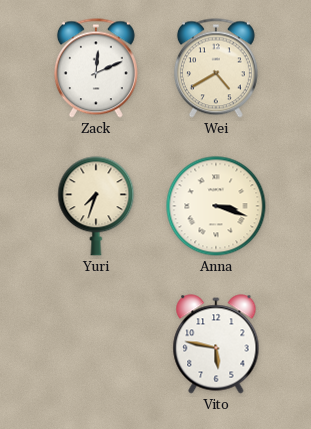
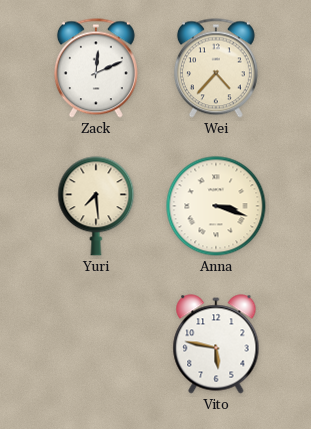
Wei: 4:40 -> 4:37 (216, 68)
Yuri: 7:33 -> 7:29 (96, 206)
